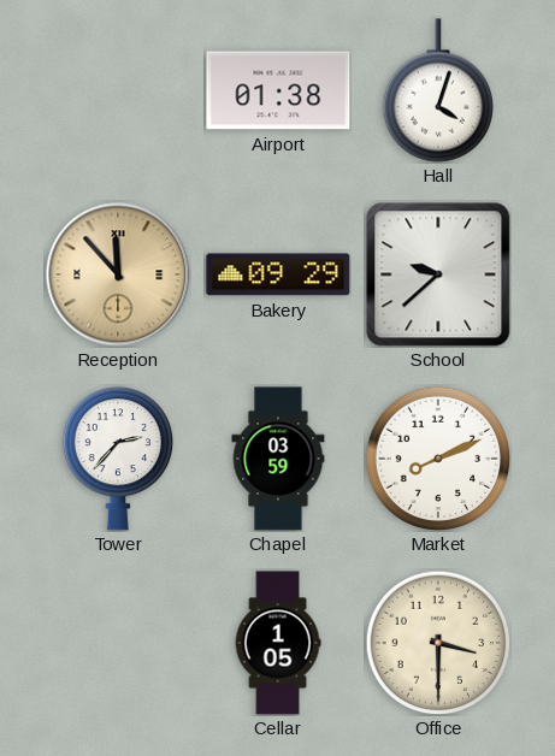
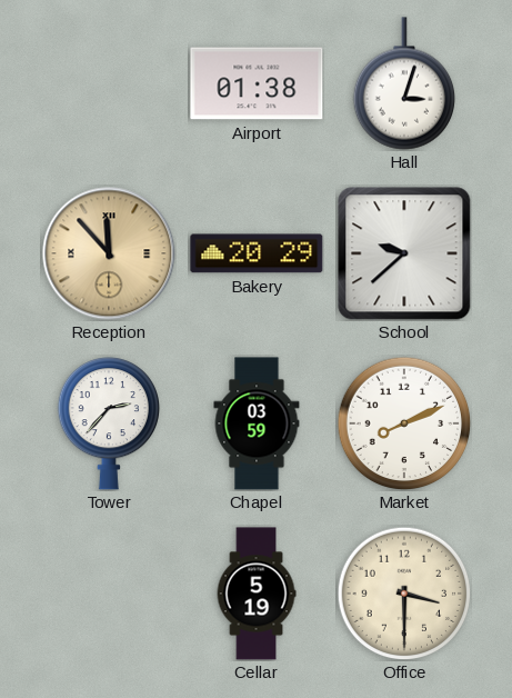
Hall: 4:03 -> 3:03 (403, 83)
Bakery: 09:29 -> 20:29 (257, 253)
Cellar: 1:05 -> 5:19 (257, 594)
